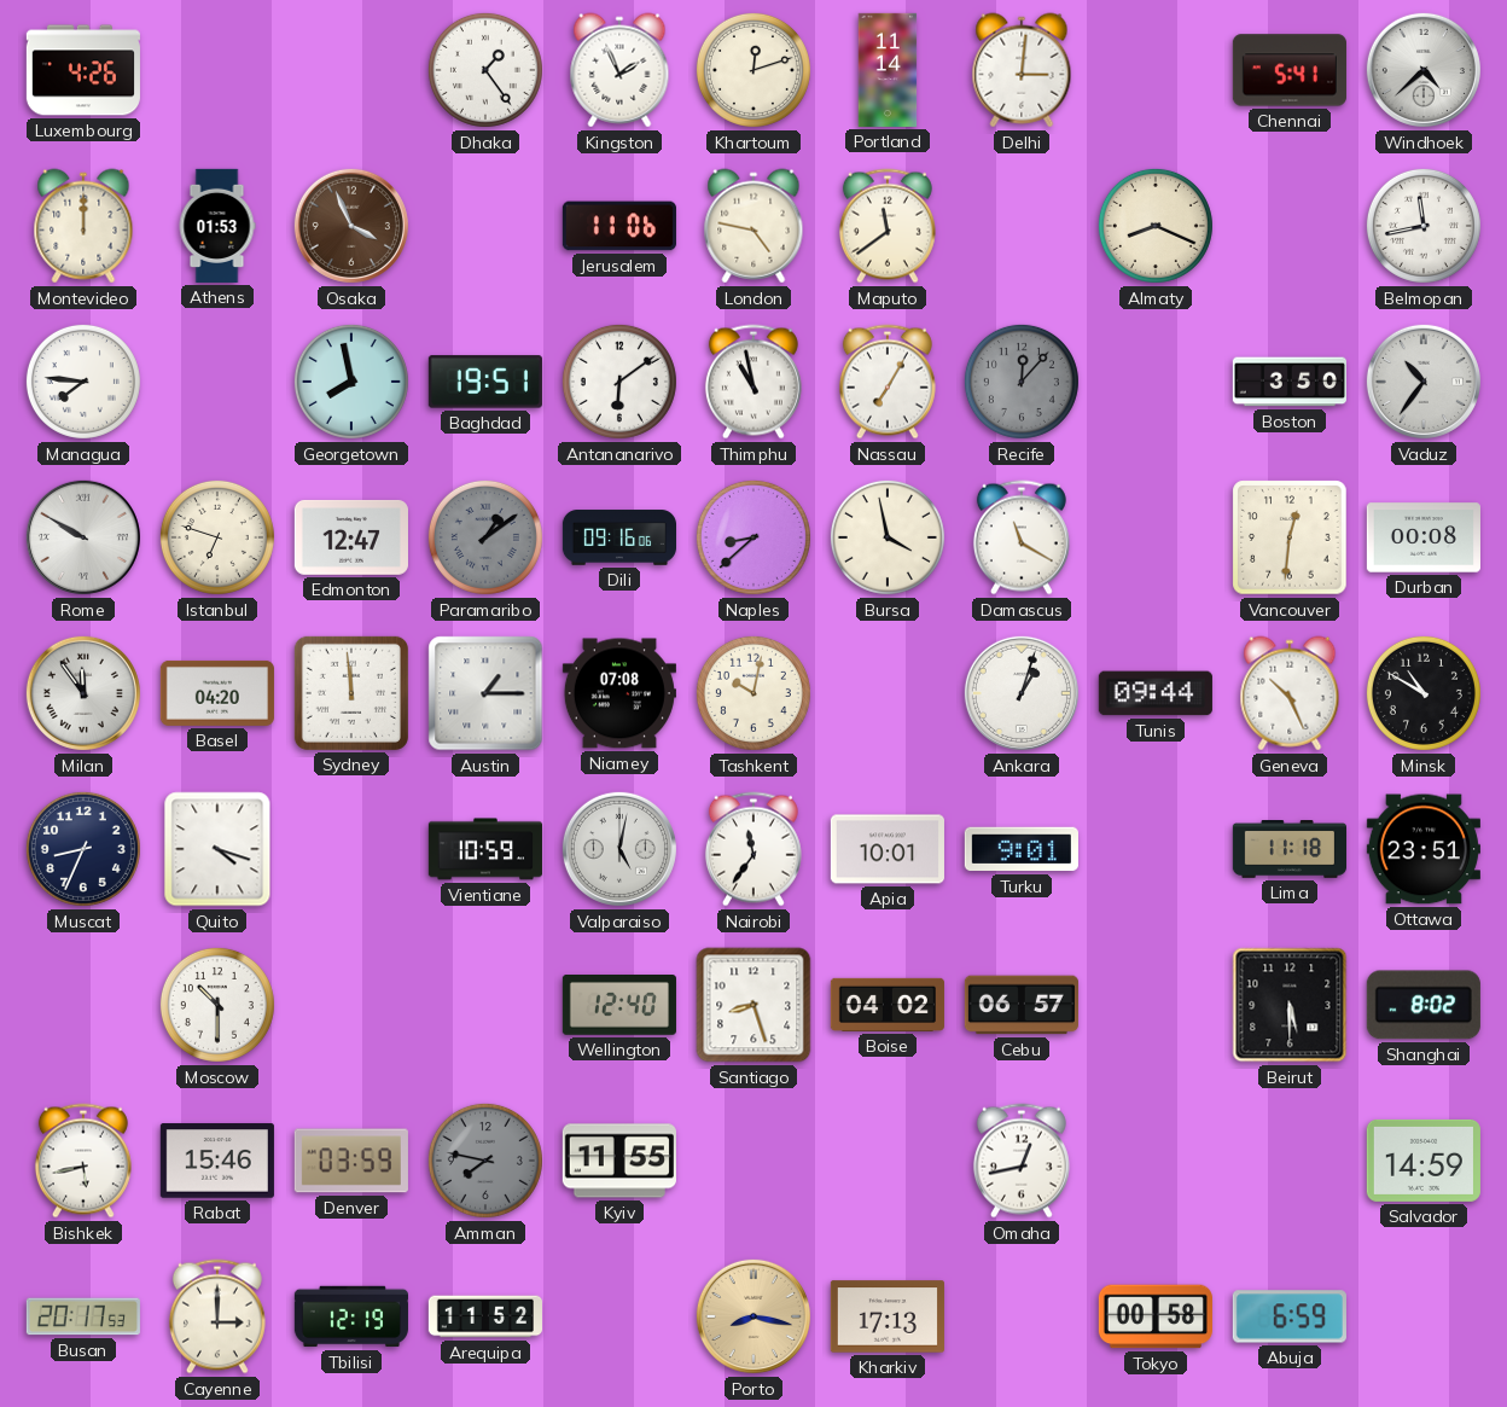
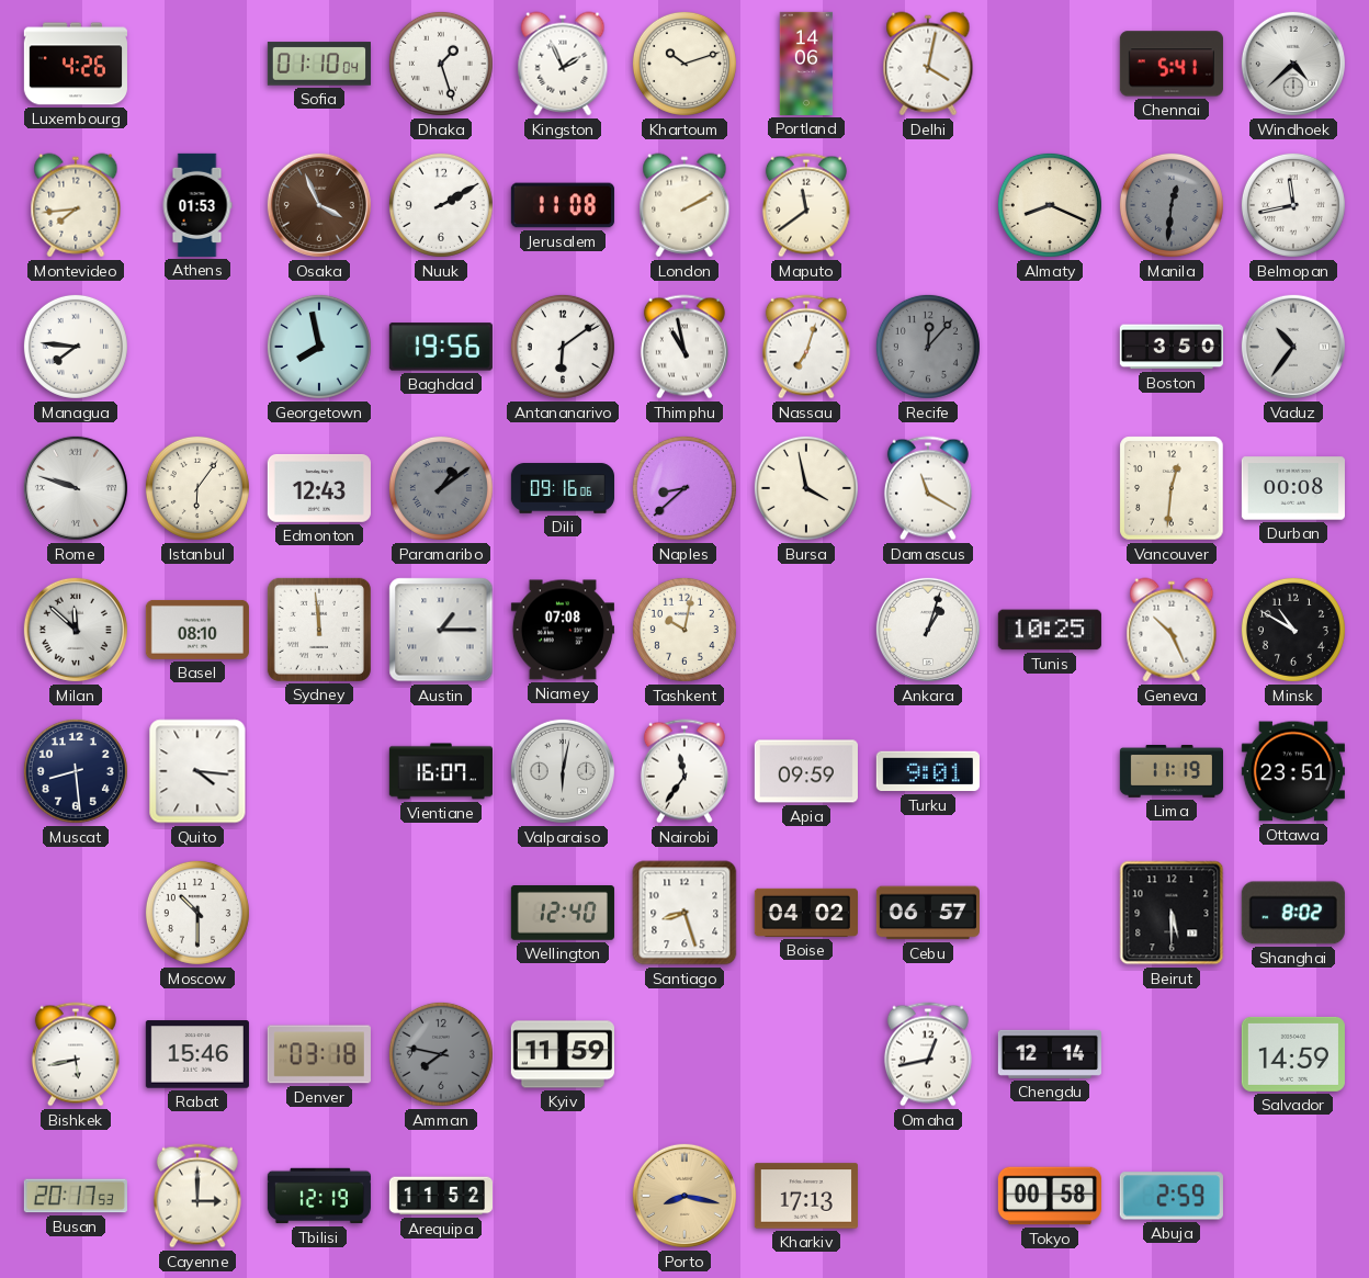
Sofia: none -> 01:10 (319, 64)
Dhaka: 1:24 -> 1:27 (441, 64)
Khartoum: 12:12 -> 10:12 (684, 64)
Portland: 11:14 -> 14:06 (806, 64)
Delhi: 3:01 -> 4:02 (928, 64)
Montevideo: 12:00 -> 7:44 (76, 205)
Nuuk: none -> 2:10 (441, 205)
Jerusalem: 11:06 -> 11:08 (563, 205)
London: 4:47 -> 2:10 (684, 205)
Manila: none -> 12:31 (1172, 205)
Baghdad: 19:51 -> 19:56 (441, 347)
Nassau: 7:05 -> 7:03 (806, 347)
Rome: 9:50 -> 9:48 (76, 488)
Istanbul: 6:48 -> 6:06 (197, 488)
Edmonton: 12:47 -> 12:43 (319, 488)
Milan: 11:54 -> 11:52 (76, 630)
Basel: 04:20 -> 08:10 (197, 630)
Tunis: 09:44 -> 10:25 (1050, 630)
Muscat: 8:34 -> 8:29 (76, 771)
Quito: 4:18 -> 4:16 (197, 771)
Vientiane: 10:59 -> 16:07 (441, 771)
Valparaiso: 5:02 -> 6:02 (563, 771)
Apia: 10:01 -> 09:59 (806, 771)
Lima: 11:18 -> 11:19 (1170, 772)
Denver: 03:59 -> 03:18 (319, 1054)
Kyiv: 11:55 -> 11:59 (563, 1054)
Chengdu: none -> 12:14 (1050, 1054)
Abuja: 6:59 -> 2:59 (1172, 1196)
